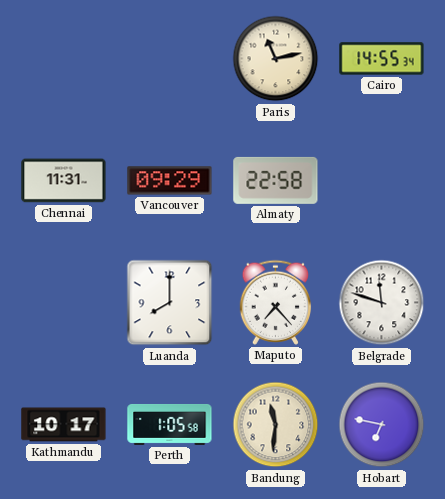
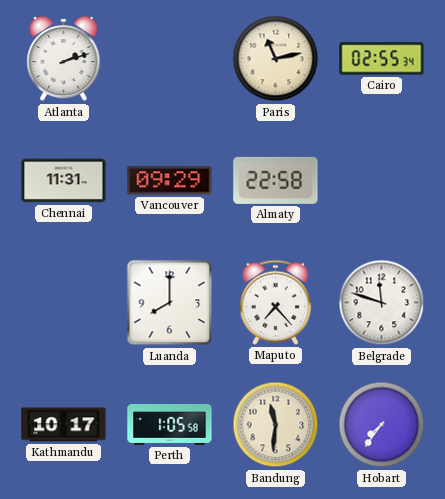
Atlanta: none -> 2:12 (64, 59)
Cairo: 14:55 -> 02:55 (382, 59)
Hobart: 6:47 -> 7:36 (382, 425)
